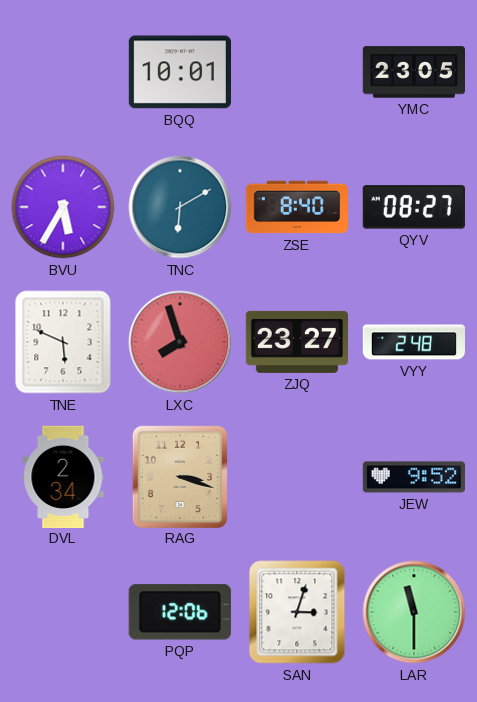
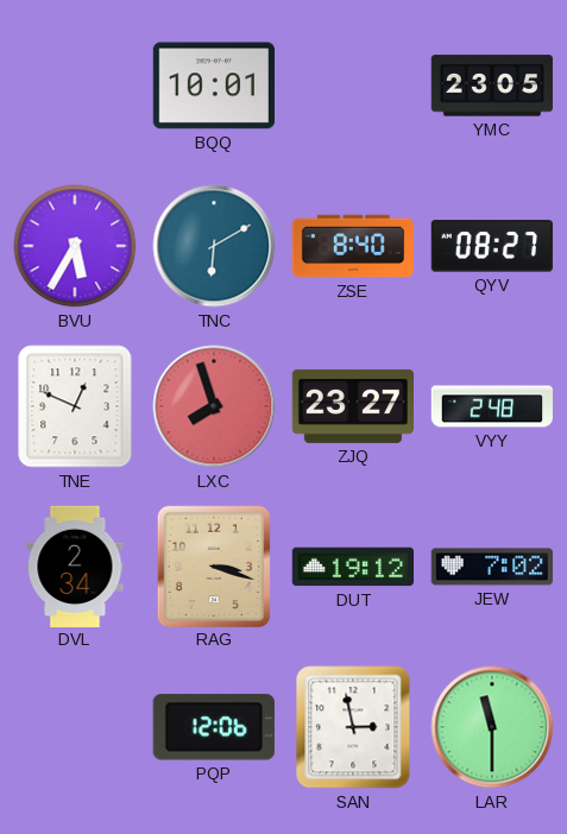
TNE: 5:49 -> 12:49 (75, 406)
DUT: none -> 19:12 (353, 567)
JEW: 9:52 -> 7:02 (491, 567)
SAN: 3:03 -> 2:58 (353, 727)
